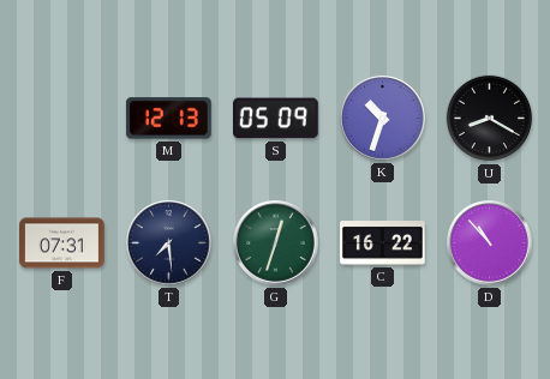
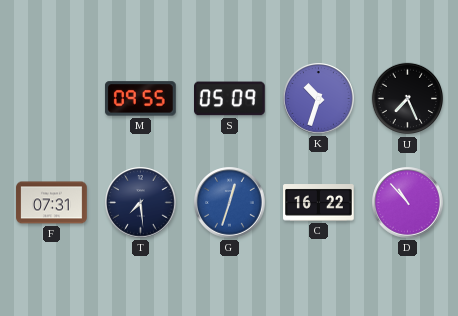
M: 12:13 -> 09:55 (140, 99)
U: 8:20 -> 7:26 (408, 99)
G dial: green -> blue (230, 203)
